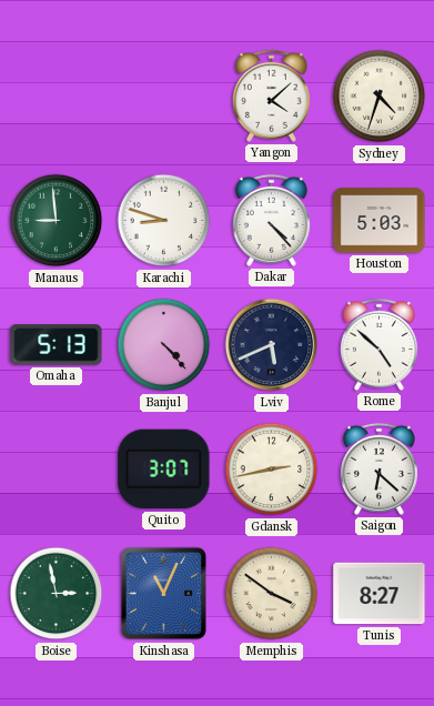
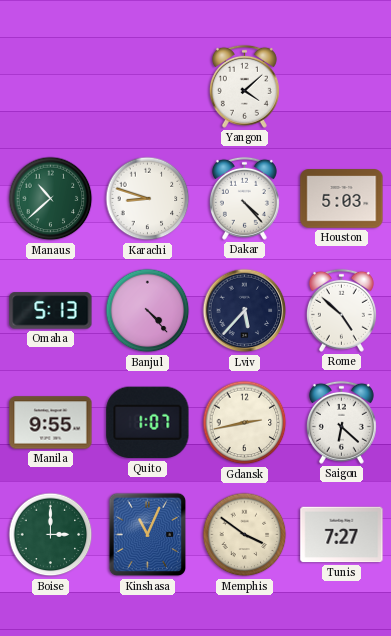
Sydney: 4:33 -> none (380, 97)
Manaus: 8:59 -> 10:38 (51, 199)
Lviv: 5:41 -> 5:37 (245, 311)
Manila: none -> 9:55 (51, 423)
Quito: 3:07 -> 1:07 (148, 423)
Boise: 2:58 -> 3:00 (51, 535)
Tunis: 8:27 -> 7:27 (342, 535)
